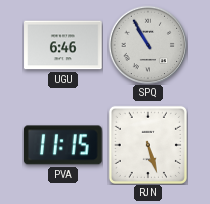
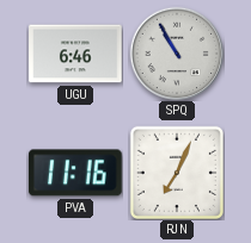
PVA: 11:15 -> 11:16 (75, 173)
RJN: 5:27 -> 7:04 (177, 173)
